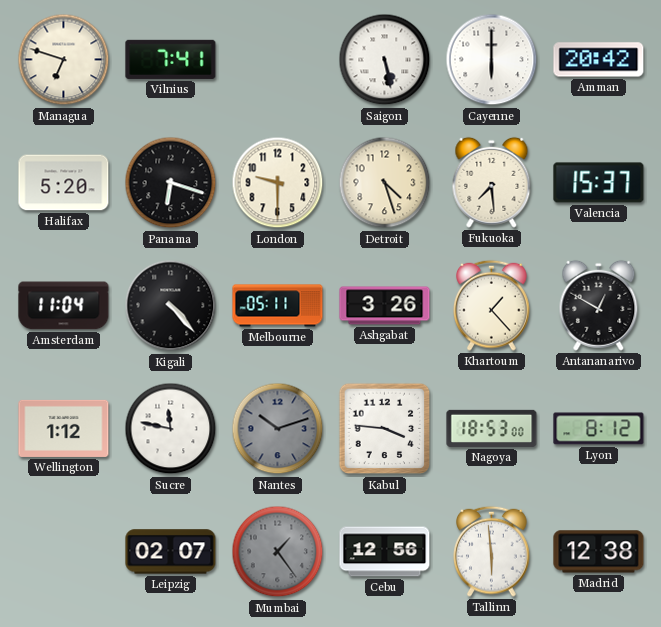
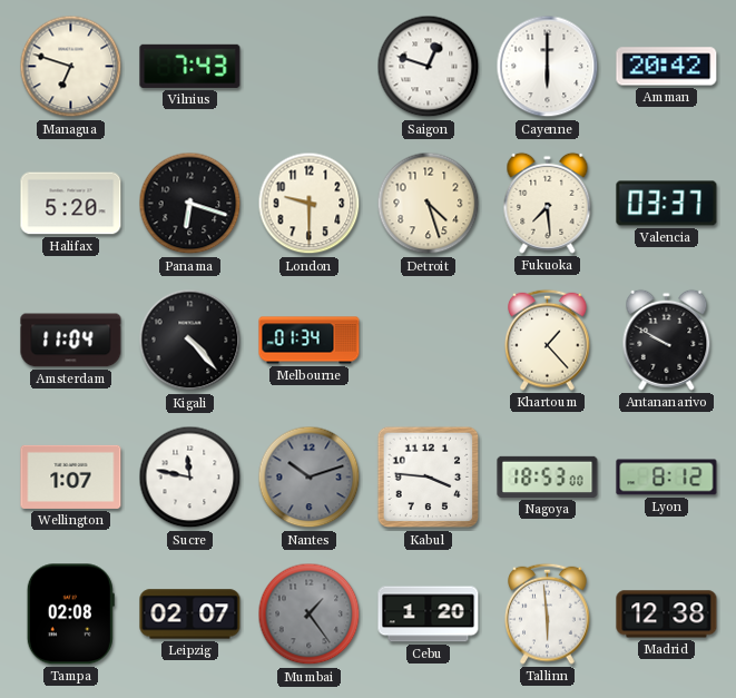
Vilnius: 7:41 -> 7:43 (190, 66)
Saigon: 5:28 -> 12:48 (429, 67)
Valencia: 15:37 -> 03:37 (667, 204)
Melbourne: 05:11 -> 01:34 (310, 341)
Ashgabat: 3:26 -> none (385, 306)
Antananarivo: 12:50 -> 9:50 (667, 340)
Wellington: 1:12 -> 1:07 (71, 476)
Tampa: none -> 02:08 (70, 615)
Cebu: 12:56 -> 1:20 (429, 615)
